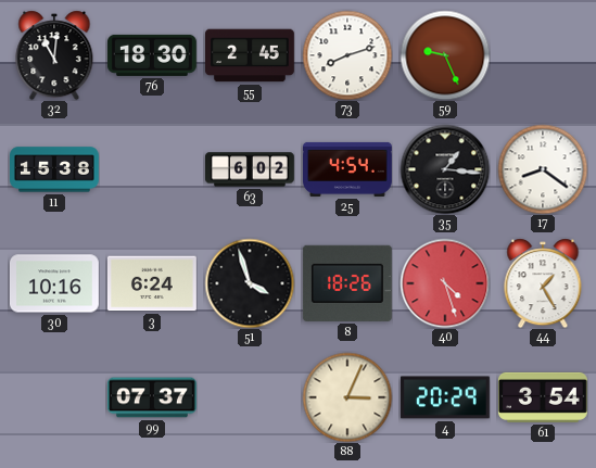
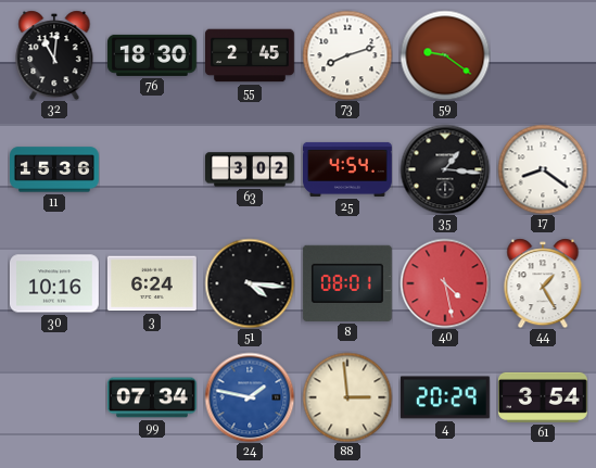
59: 9:26 -> 9:21 (445, 55)
11: 15:38 -> 15:36 (55, 169)
63: 6:02 -> 3:02 (251, 169)
51: 3:57 -> 4:16 (250, 283)
8: 18:26 -> 08:01 (347, 283)
40: 4:27 -> 4:28 (445, 283)
99: 07:37 -> 07:34 (152, 397)
24: none -> 1:47 (250, 397)
88: 3:04 -> 2:59 (347, 397)
